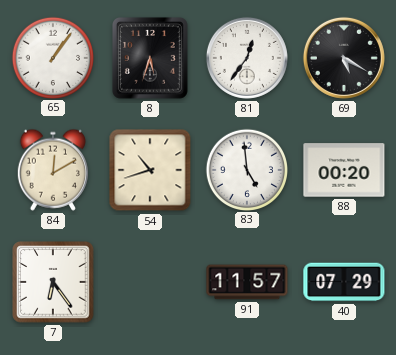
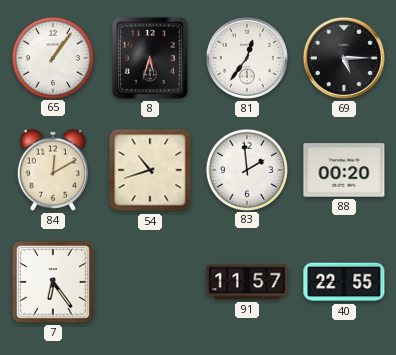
69: 5:20 -> 5:15 (344, 58)
83: 4:59 -> 1:59 (246, 169)
40: 07:29 -> 22:55 (344, 282)
